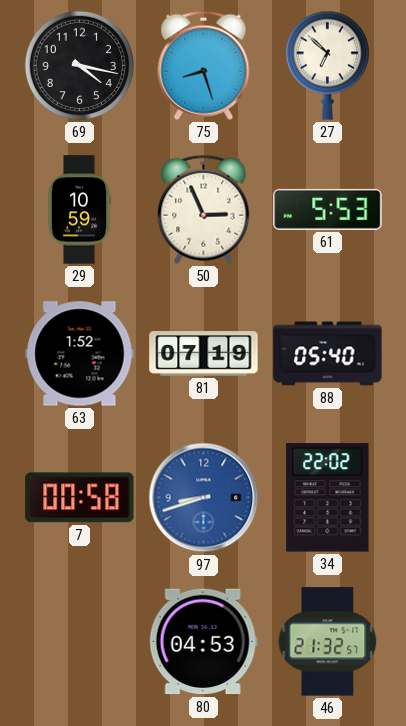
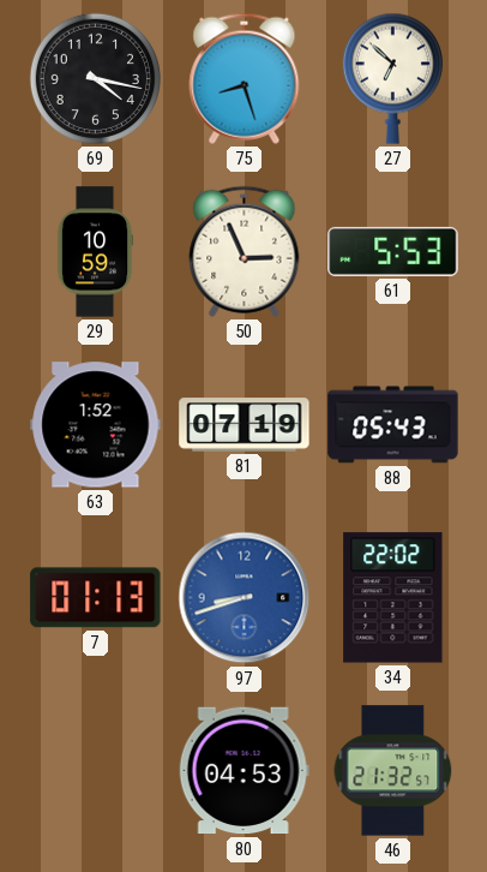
88: 05:40 -> 05:43 (393, 425)
7: 00:58 -> 01:13 (96, 598)
